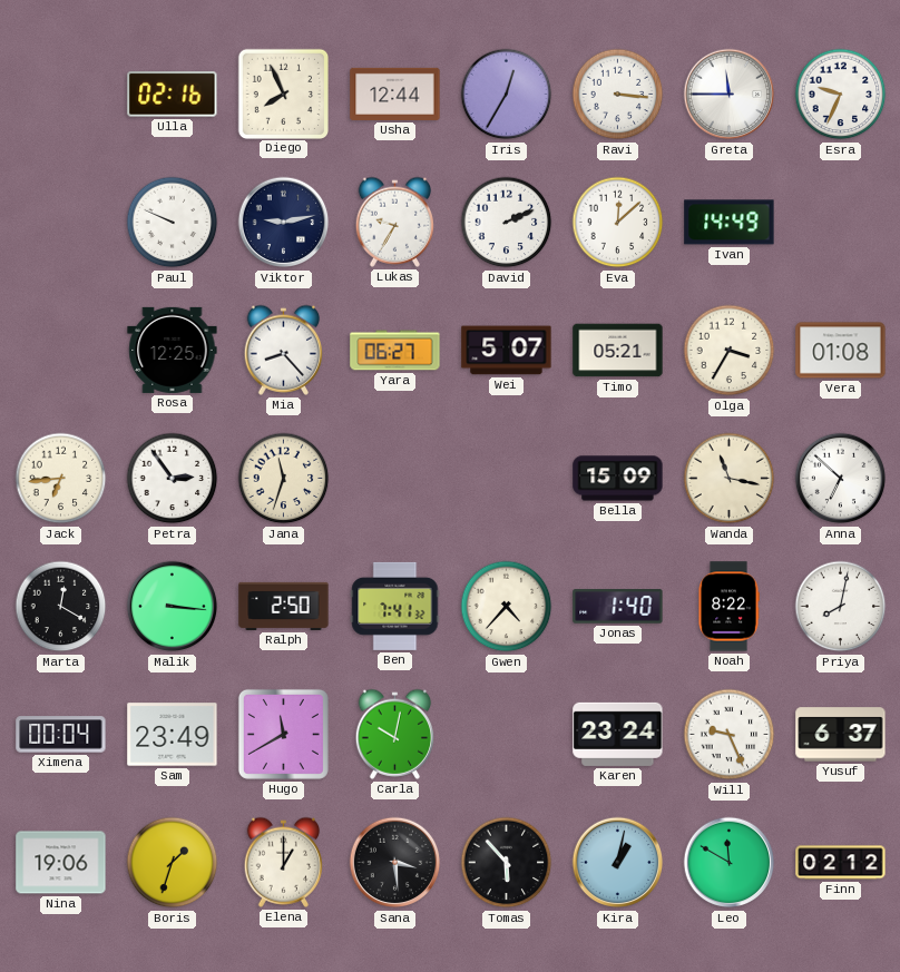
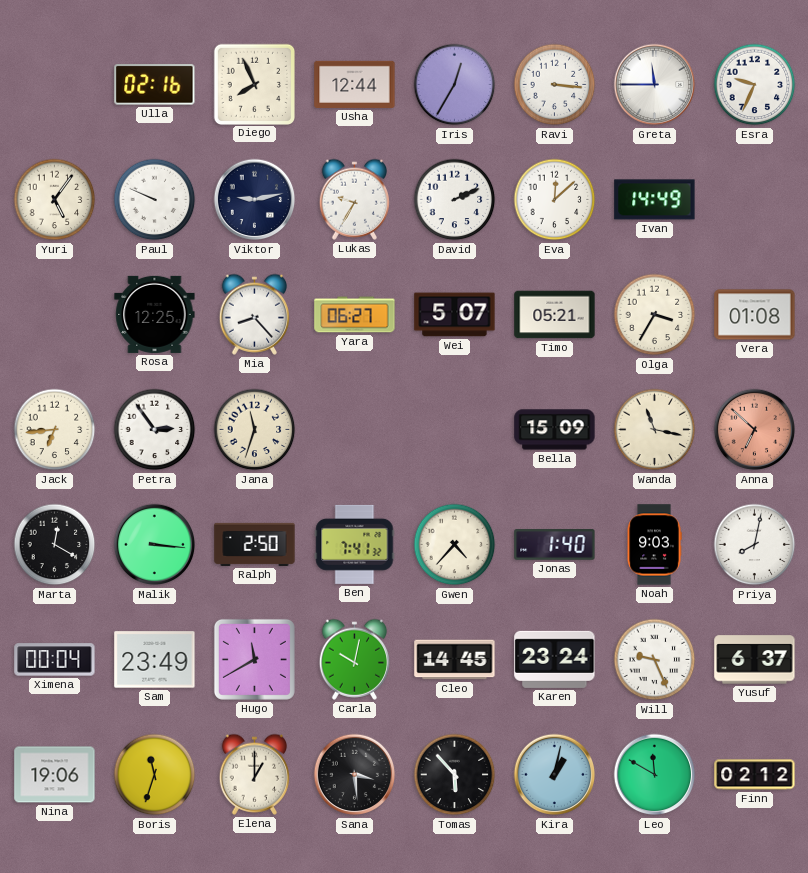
Yuri: none -> 5:06 (55, 200)
Anna dial: white -> salmon (755, 430)
Noah: 8:22 -> 9:03 (654, 545)
Cleo: none -> 14:45 (455, 660)
Boris: 1:33 -> 11:33 (155, 775)
